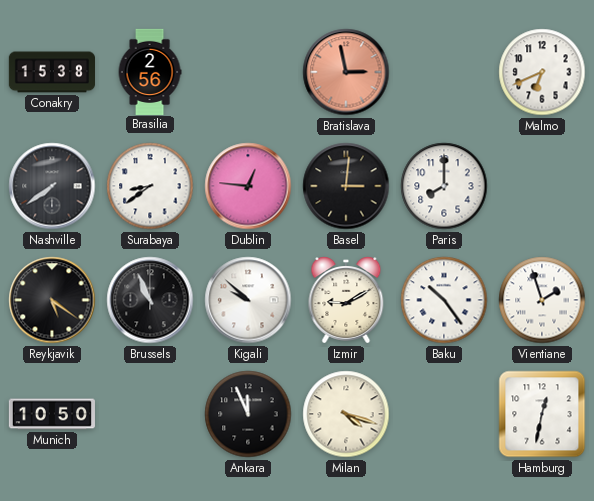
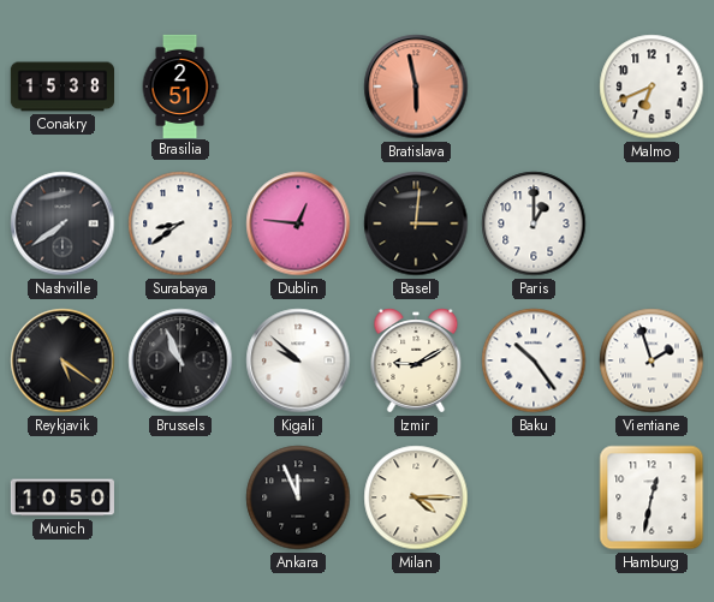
Brasilia: 2:56 -> 2:51 (180, 85)
Bratislava: 2:58 -> 5:58 (416, 87)
Paris: 8:00 -> 1:00 (534, 223)
Milan: 4:18 -> 4:15 (416, 497)
